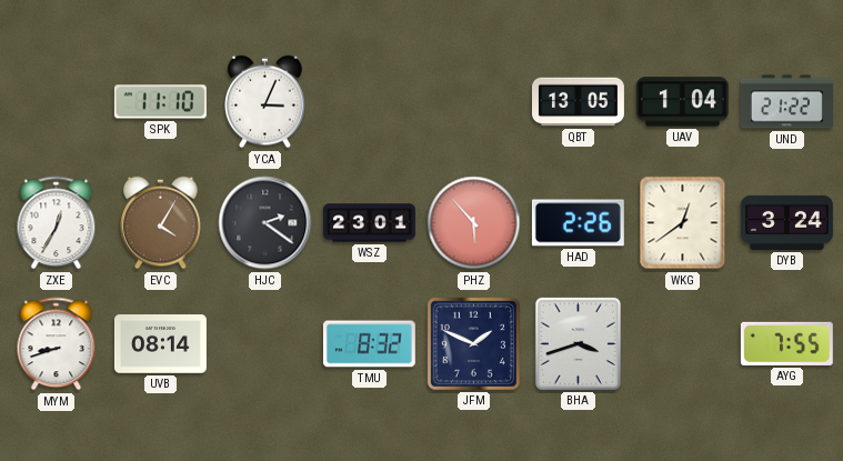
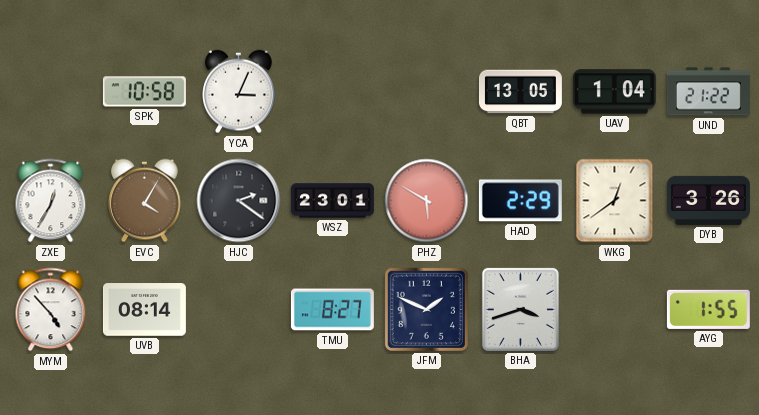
SPK: 11:10 -> 10:58 (144, 92)
PHZ: 5:53 -> 5:50 (427, 201)
HAD: 2:26 -> 2:29 (520, 201)
DYB: 3:24 -> 3:26 (708, 200)
MYM: 8:42 -> 4:53 (51, 310)
TMU: 8:32 -> 8:27 (332, 310)
AYG: 7:55 -> 1:55 (708, 309)
